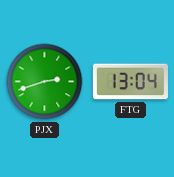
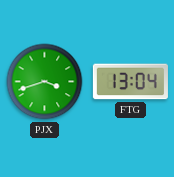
PJX: 2:42 -> 3:42 (45, 82)
